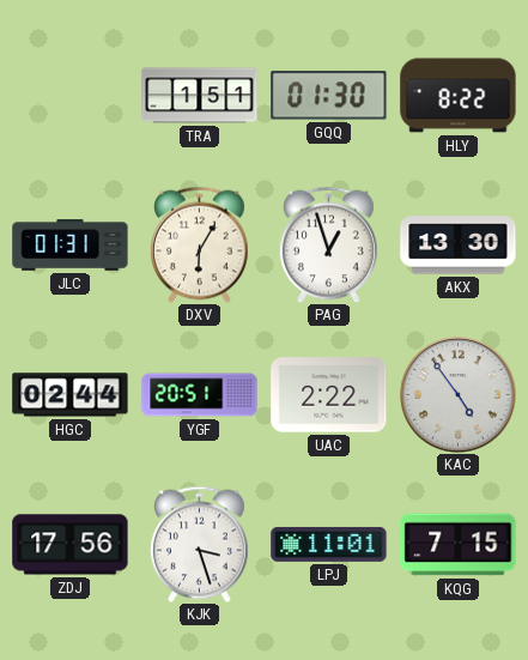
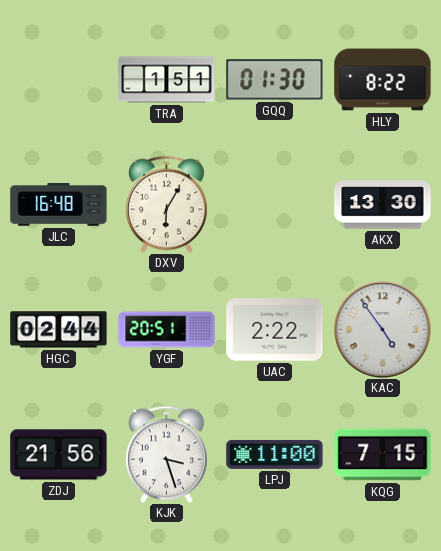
JLC: 01:31 -> 16:48 (59, 205)
PAG: 12:57 -> none (328, 244)
ZDJ: 17:56 -> 21:56 (59, 455)
LPJ: 11:01 -> 11:00 (275, 454)
